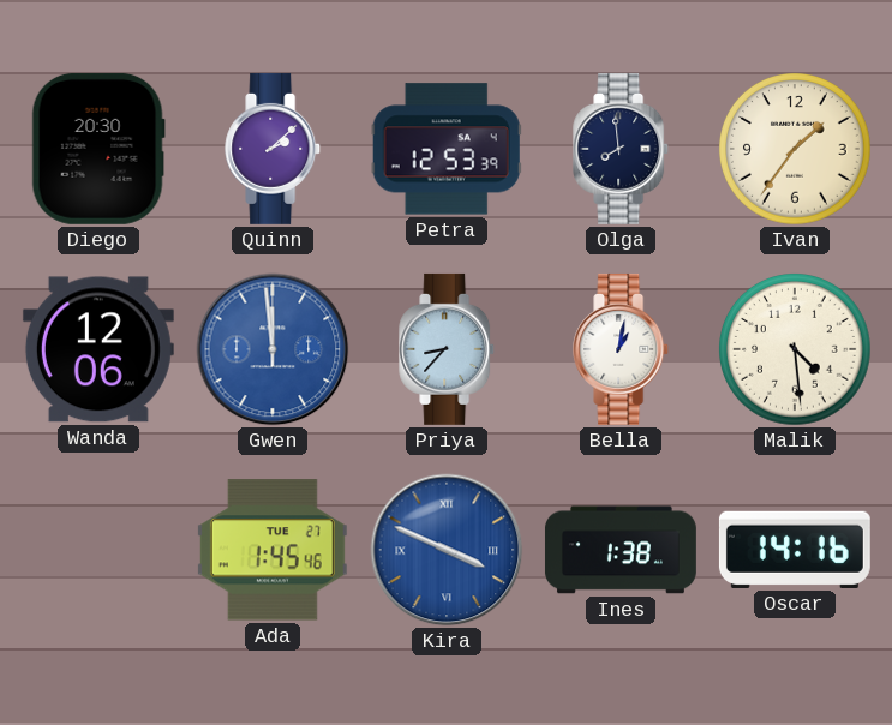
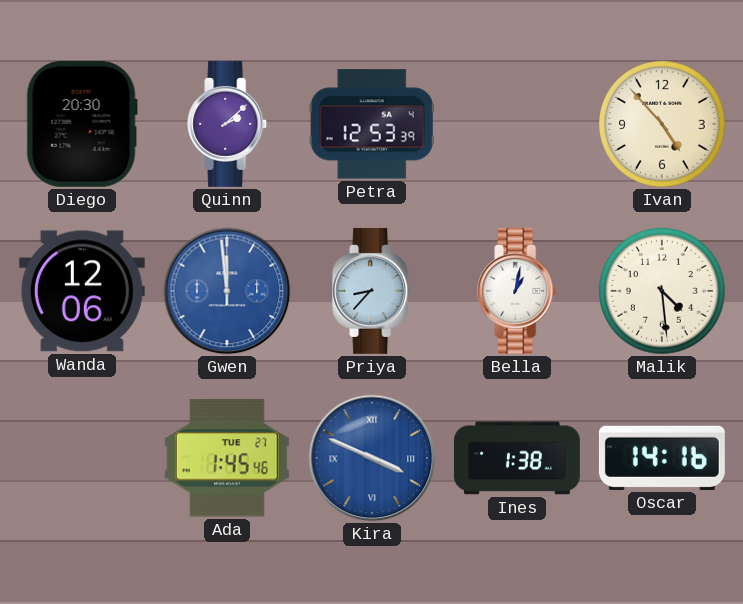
Olga: 7:59 -> none (622, 149)
Ivan: 1:36 -> 4:53 (663, 125)
